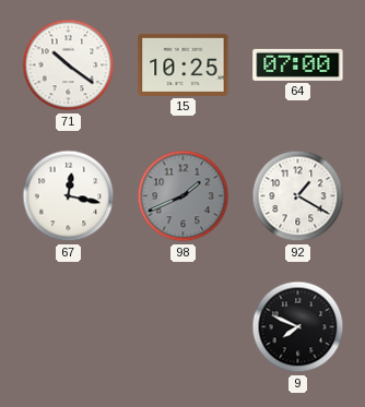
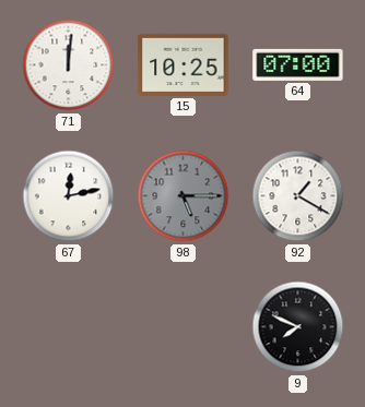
71: 10:21 -> 12:01 (69, 65)
67: 12:17 -> 12:13 (69, 196)
98: 1:41 -> 5:15 (184, 196)
